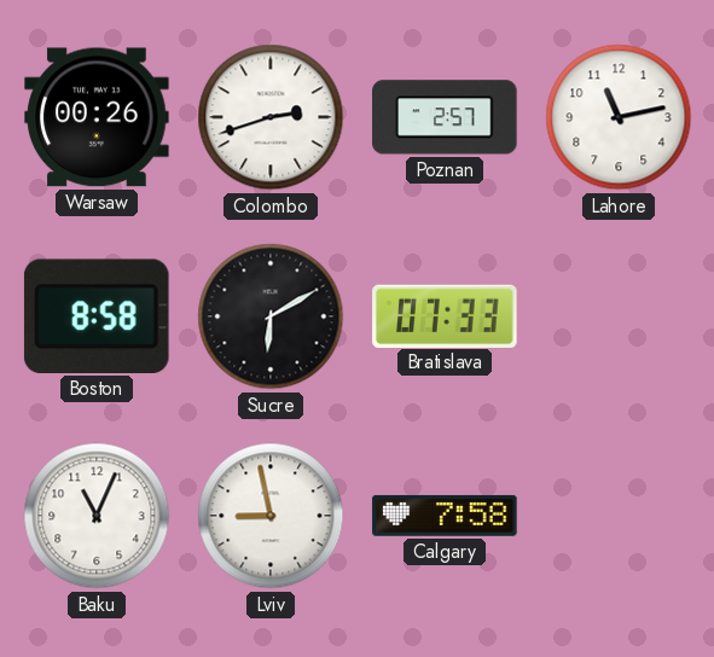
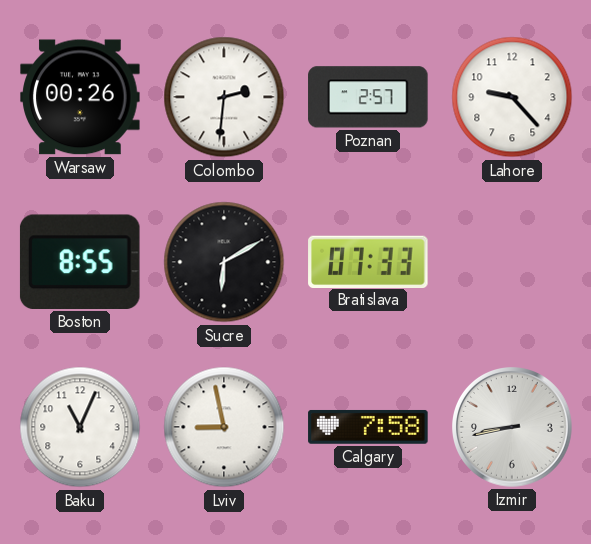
Colombo: 2:42 -> 2:31 (224, 97)
Lahore: 11:13 -> 9:23 (512, 97)
Boston: 8:58 -> 8:55 (80, 262)
Izmir: none -> 8:43 (513, 428)
